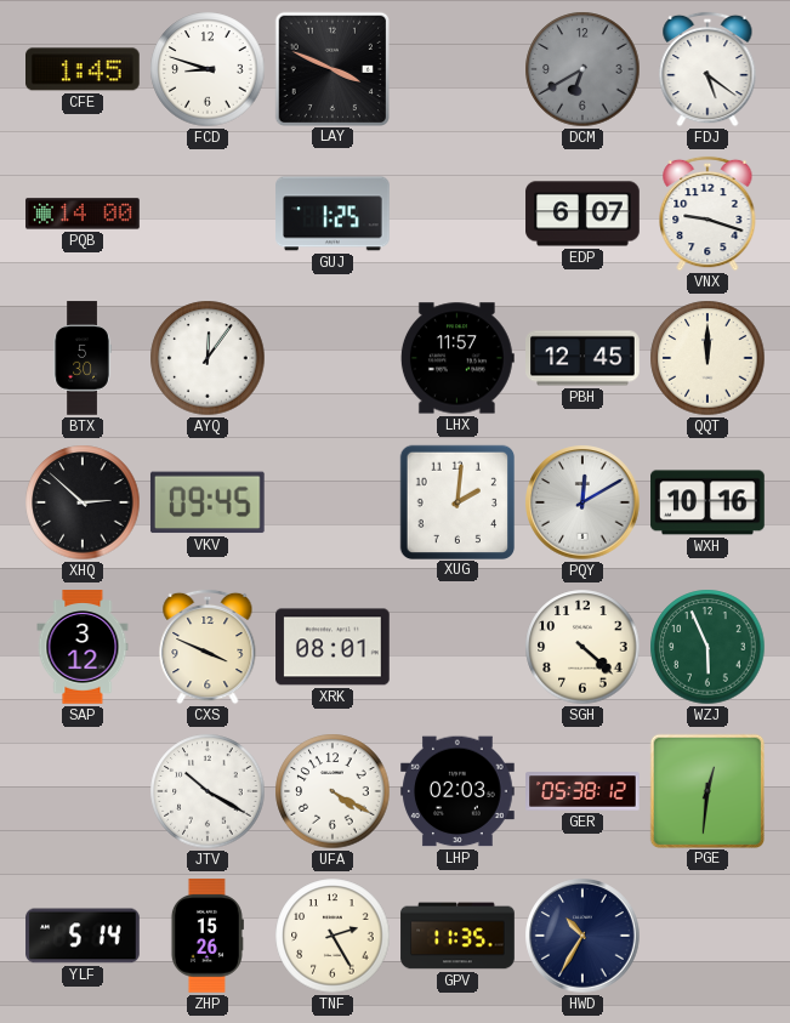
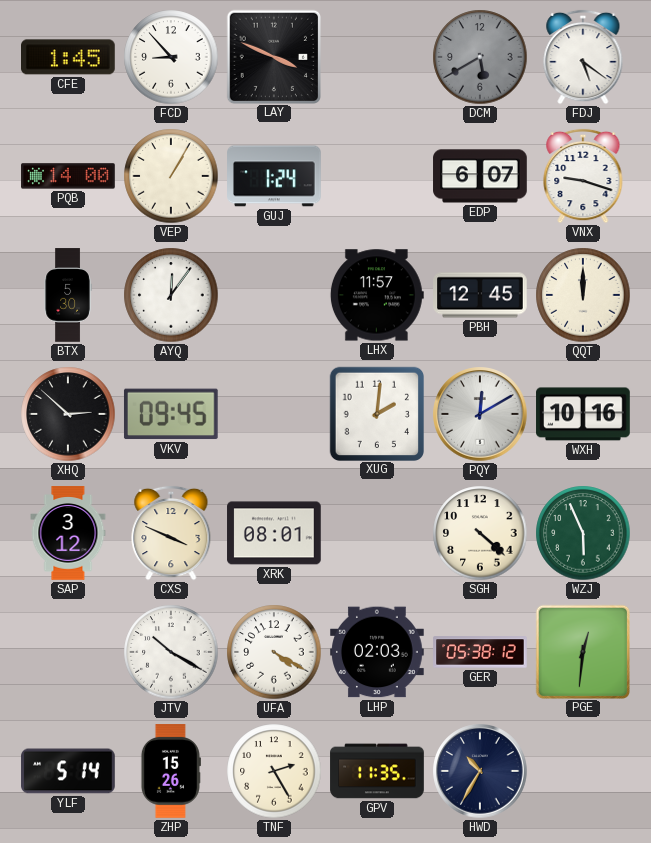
FCD: 8:48 -> 8:53 (171, 57)
DCM: 6:40 -> 5:40 (480, 57)
VEP: none -> 1:05 (171, 176)
GUJ: 1:25 -> 1:24 (274, 176)
